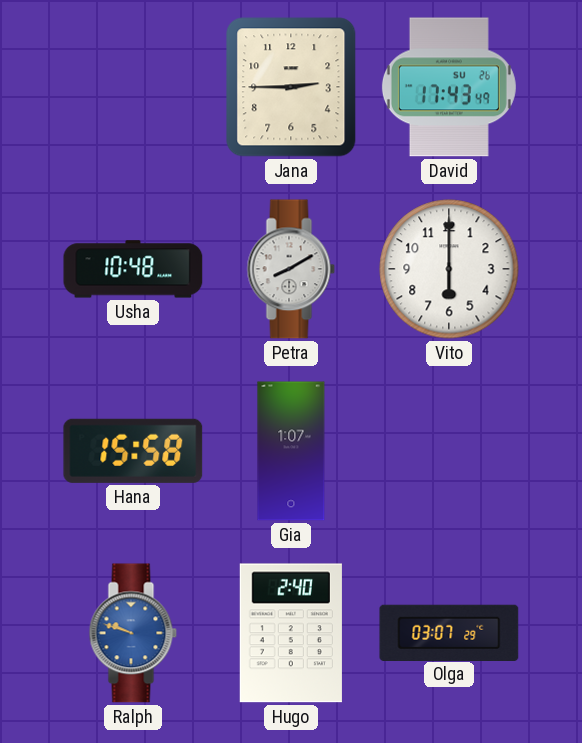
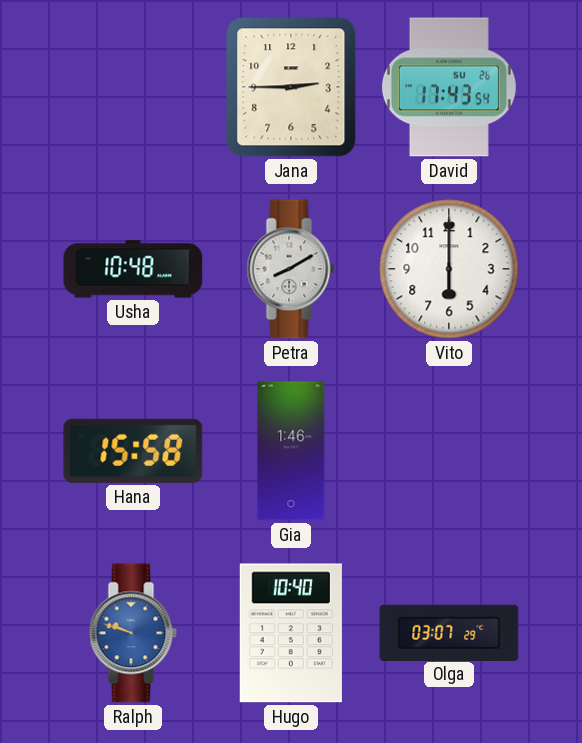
David: 17:43:49 -> 17:43:54 (449, 87)
Gia: 1:07 -> 1:46 (291, 451)
Hugo: 2:40 -> 10:40 (291, 633)
